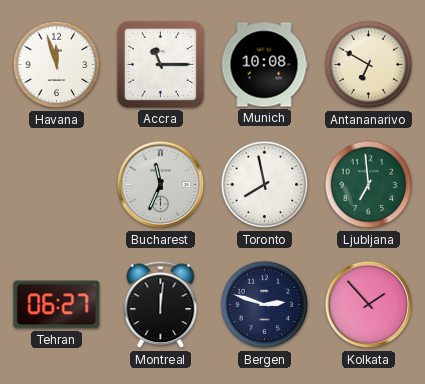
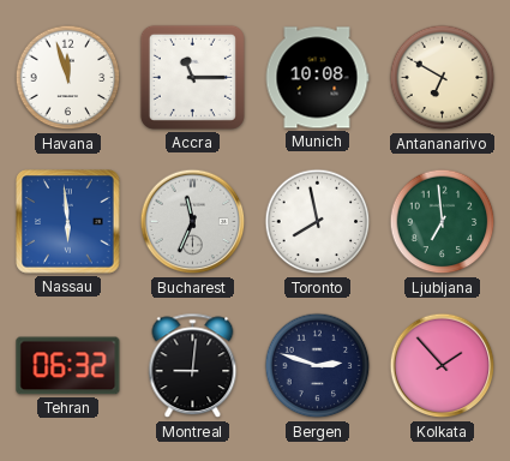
Nassau: none -> 5:59 (68, 222)
Tehran: 06:27 -> 06:32 (68, 366)
Montreal: 12:01 -> 9:01 (193, 366)
